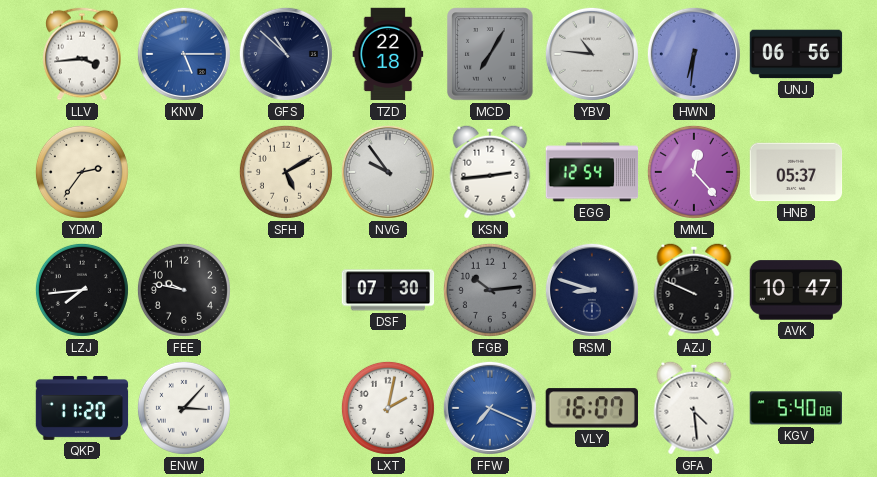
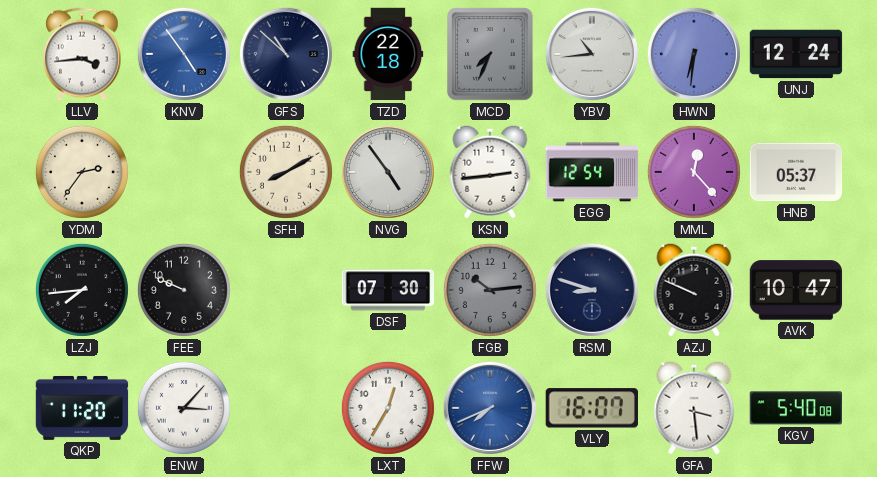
KNV: 5:15 -> 4:54 (184, 54)
MCD: 7:05 -> 7:34 (490, 54)
YBV: 10:46 -> 10:44 (592, 54)
UNJ: 06:56 -> 12:24 (796, 54)
SFH: 5:10 -> 8:10 (286, 172)
NVG: 9:54 -> 4:54 (388, 172)
FEE: 9:47 -> 9:49 (184, 290)
LXT: 2:02 -> 12:35 (388, 408)
FFW: 7:19 -> 7:41 (490, 408)
GFA: 4:29 -> 3:29 (694, 408)
